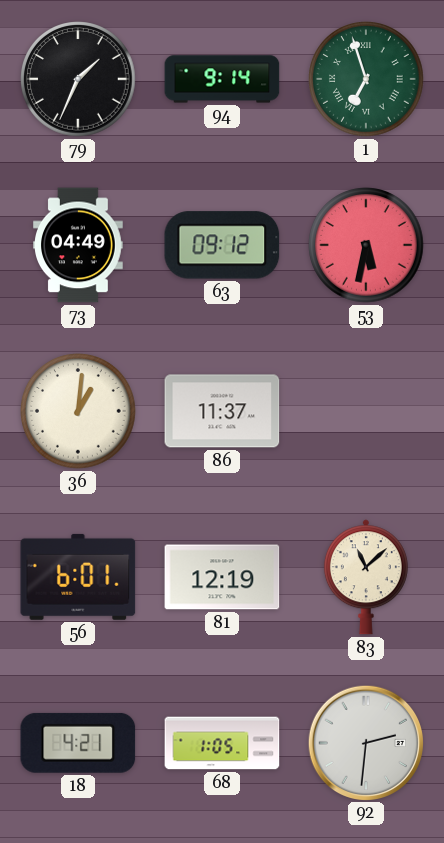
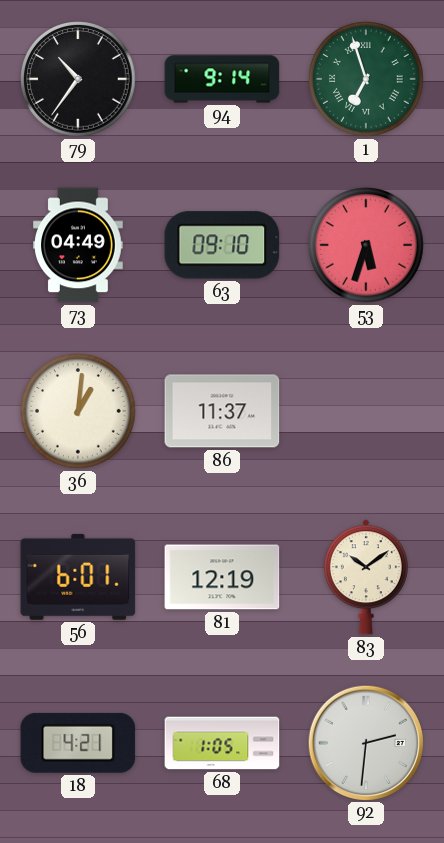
79: 1:34 -> 10:36 (78, 79)
63: 09:12 -> 09:10 (222, 245)
53: 5:32 -> 5:33 (366, 245)
83: 11:08 -> 10:09 (366, 577)
